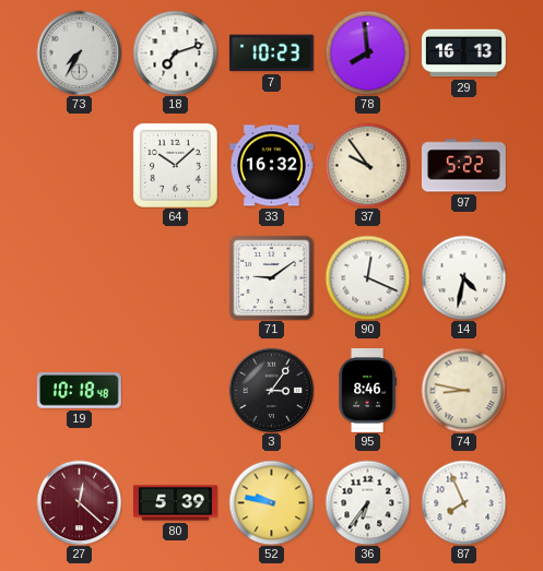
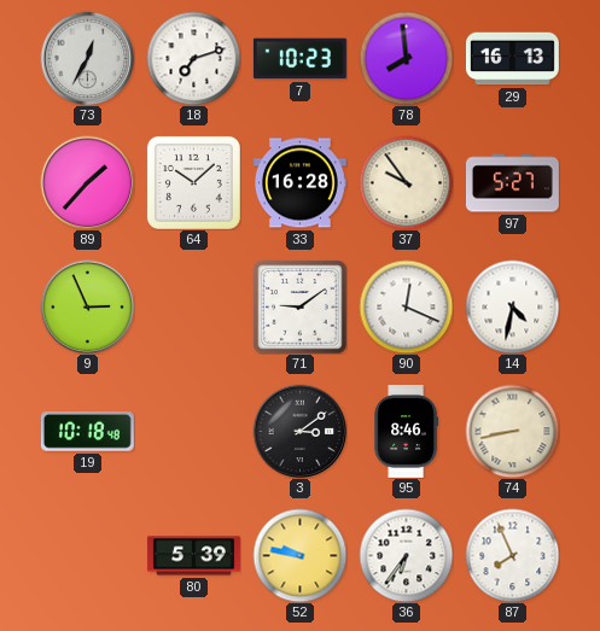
73: 7:35 -> 12:35 (87, 58)
89: none -> 1:37 (87, 182)
33: 16:32 -> 16:28 (299, 183)
97: 5:22 -> 5:27 (512, 183)
9: none -> 2:56 (87, 306)
3: 3:06 -> 3:09 (299, 431)
74: 8:47 -> 8:43 (512, 431)
27: 12:22 -> none (79, 502)
